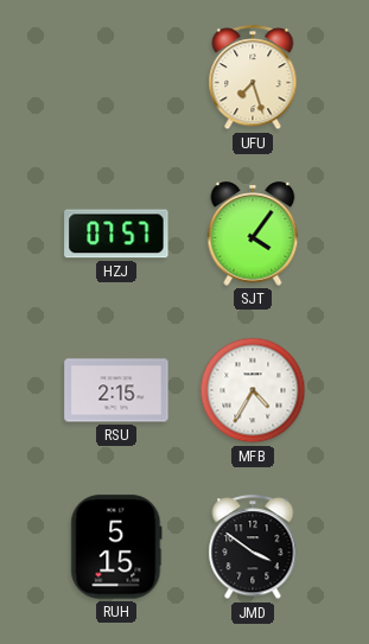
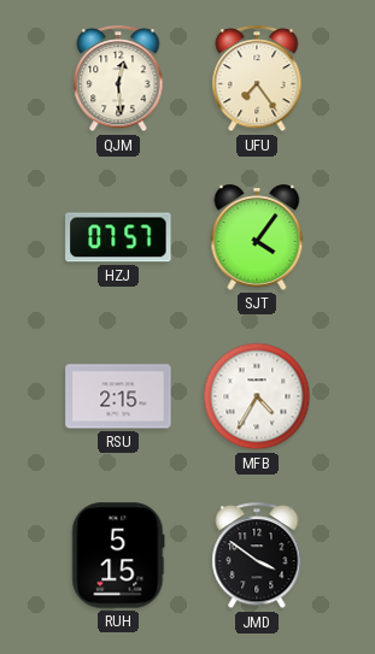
QJM: none -> 12:29 (118, 79)
UFU: 7:27 -> 7:24 (257, 79)
